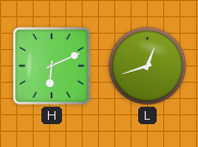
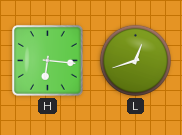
H: 6:11 -> 6:16 (47, 60)
